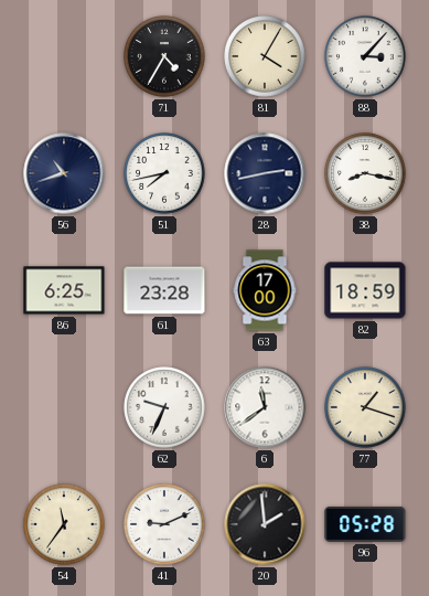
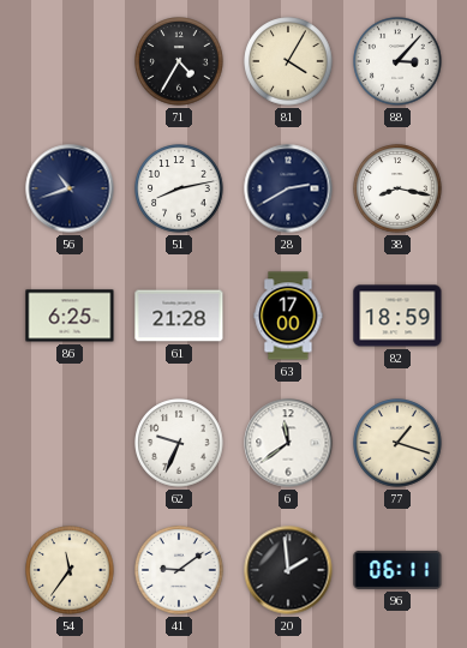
51: 7:43 -> 8:13 (179, 188)
28: 2:43 -> 2:40 (288, 188)
61: 23:28 -> 21:28 (179, 316)
41: 9:11 -> 9:09 (179, 570)
96: 05:28 -> 06:11 (397, 570)
